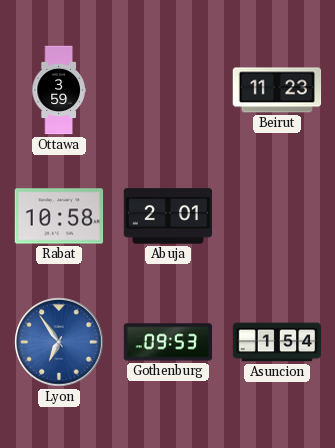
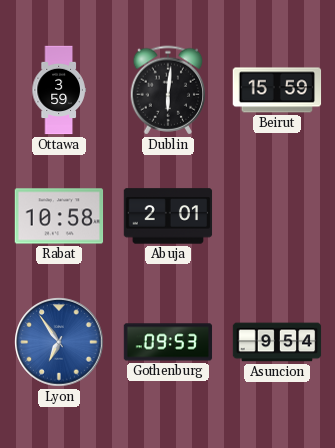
Dublin: none -> 6:01 (168, 90)
Beirut: 11:23 -> 15:59 (277, 90)
Asuncion: 1:54 -> 9:54 (277, 342)
